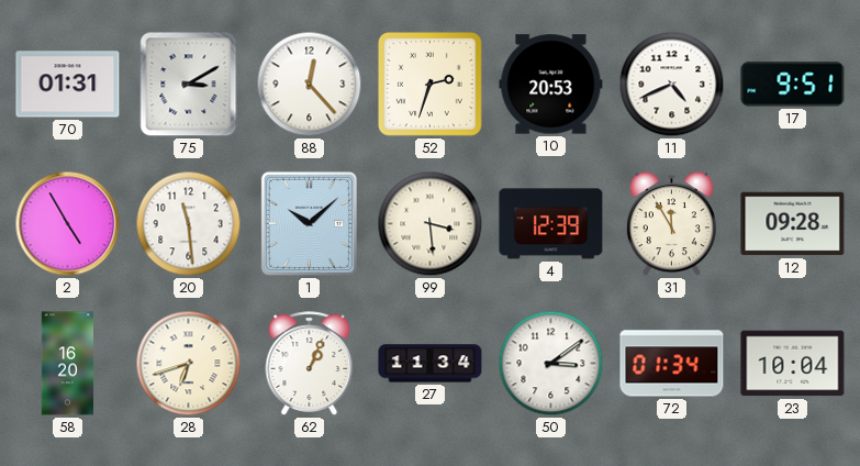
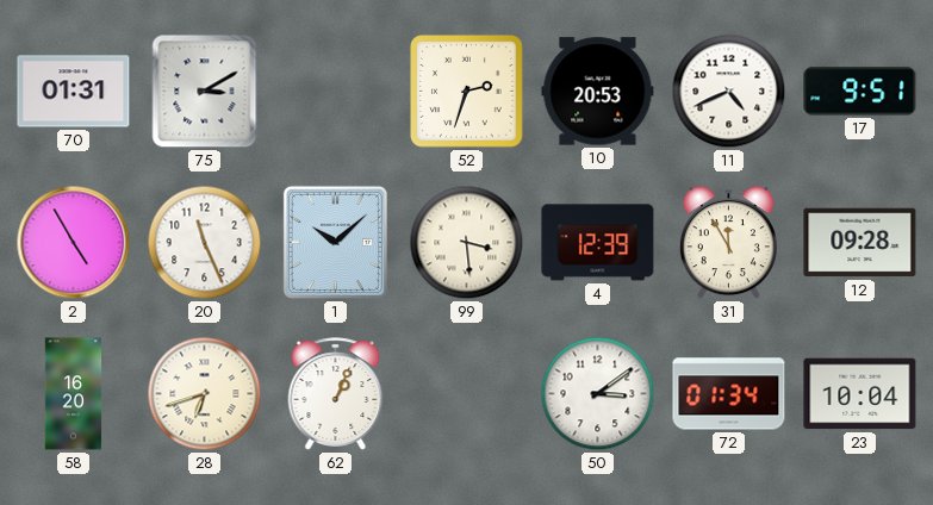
88: 12:23 -> none (310, 85)
20: 11:29 -> 11:26 (205, 243)
27: 11:34 -> none (431, 364)
